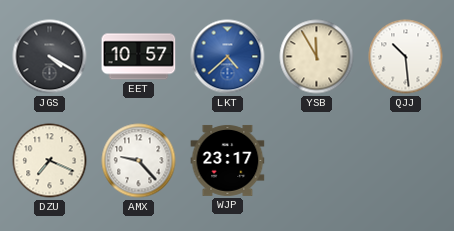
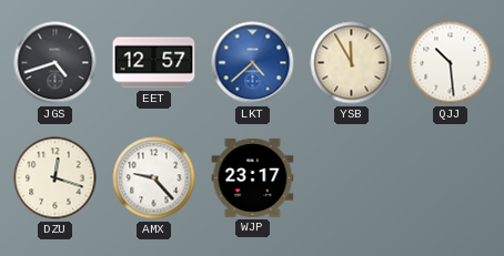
JGS: 4:20 -> 4:42 (56, 63)
EET: 10:57 -> 12:57 (154, 63)
DZU: 7:19 -> 12:18 (56, 178)
